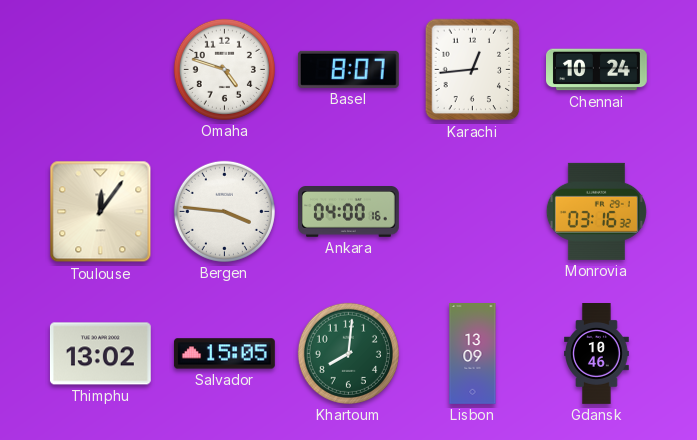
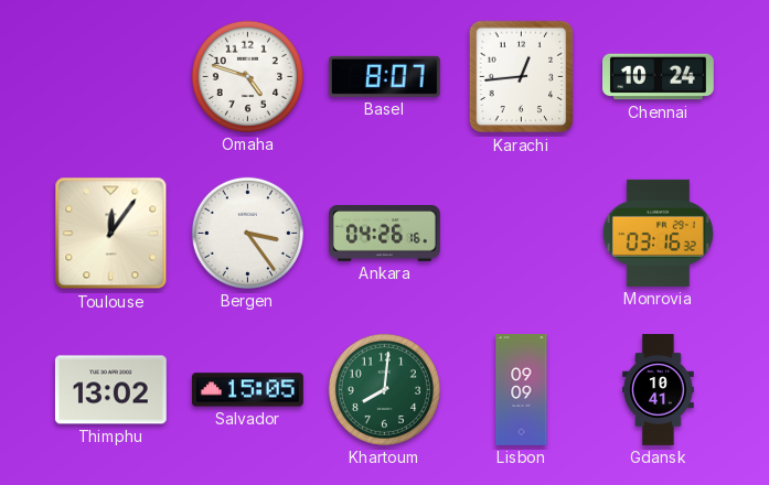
Bergen: 3:46 -> 3:24 (247, 233)
Ankara: 04:00 -> 04:26 (385, 234)
Lisbon: 13:09 -> 09:09 (522, 390)
Gdansk: 10:46 -> 10:41 (659, 390)
